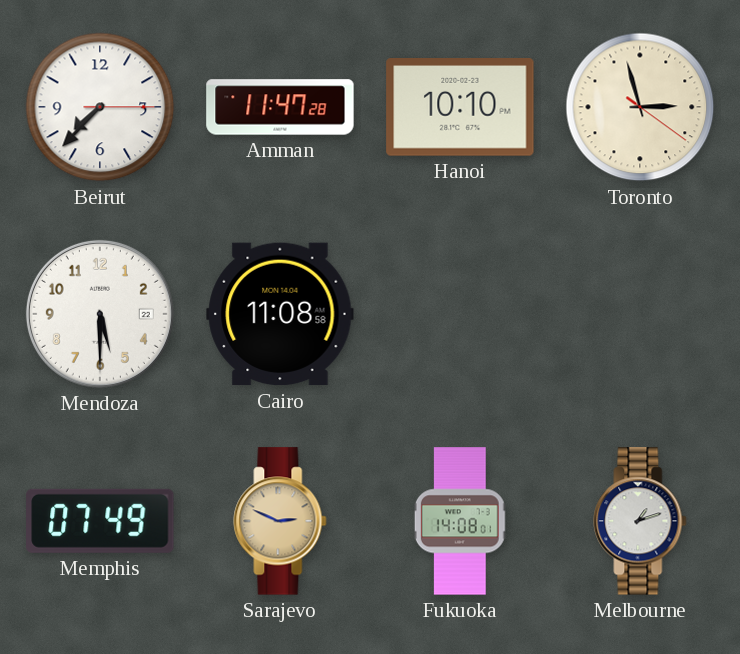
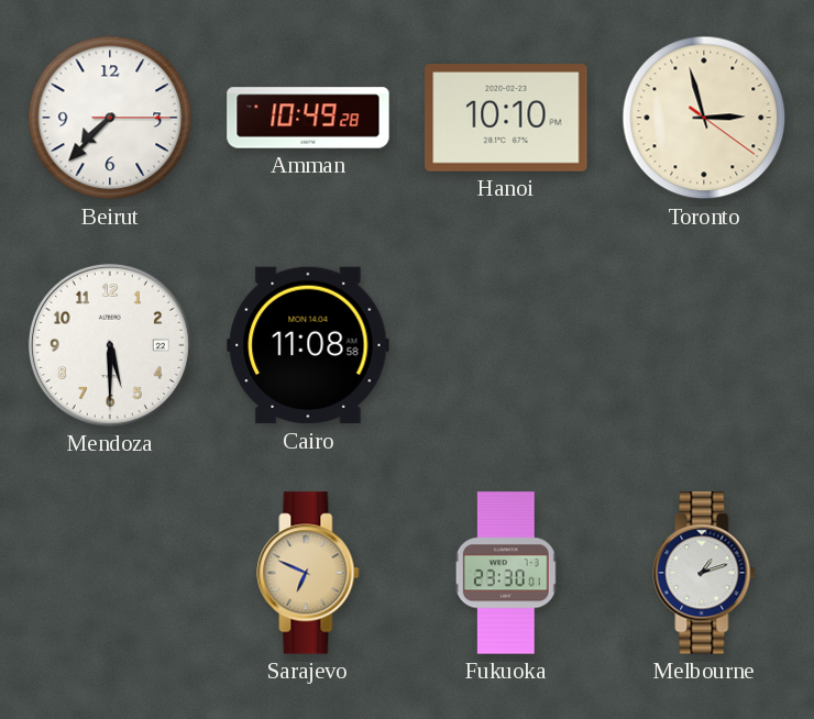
Amman: 11:47 -> 10:49 (308, 118)
Memphis: 07:49 -> none (100, 521)
Sarajevo: 2:49 -> 6:49 (308, 573)
Fukuoka: 14:08 -> 23:30 (506, 573)
